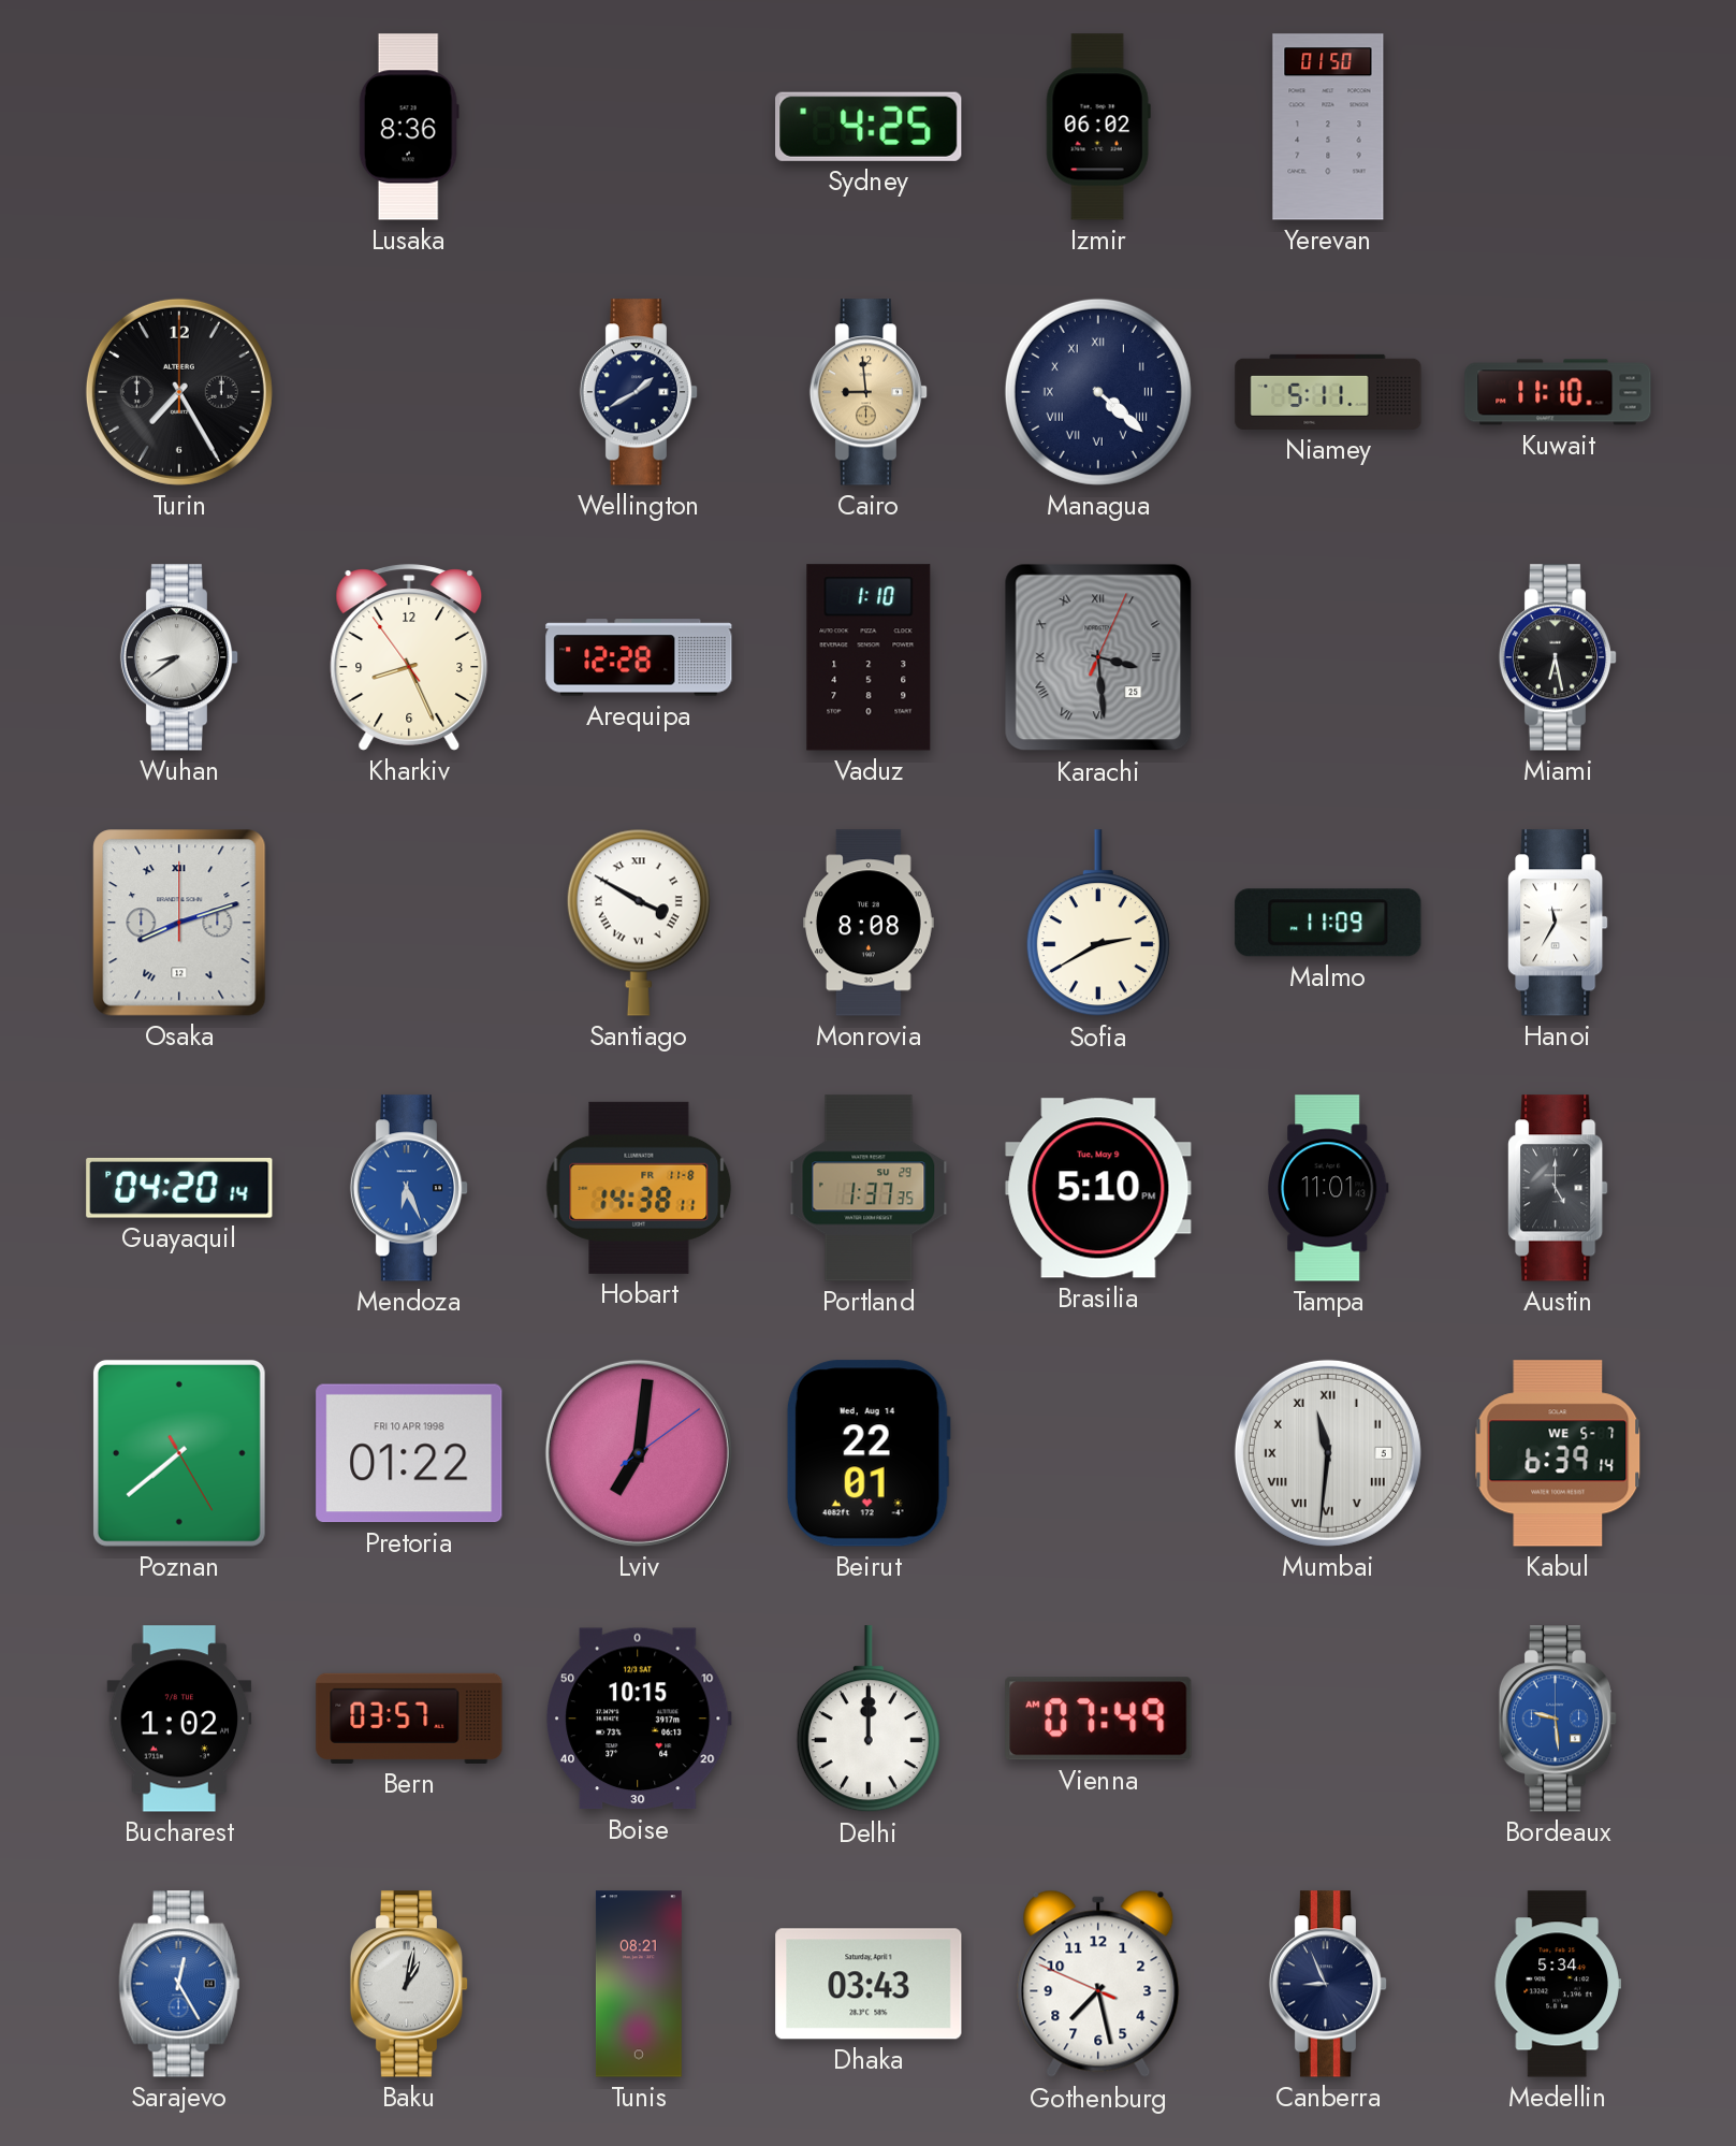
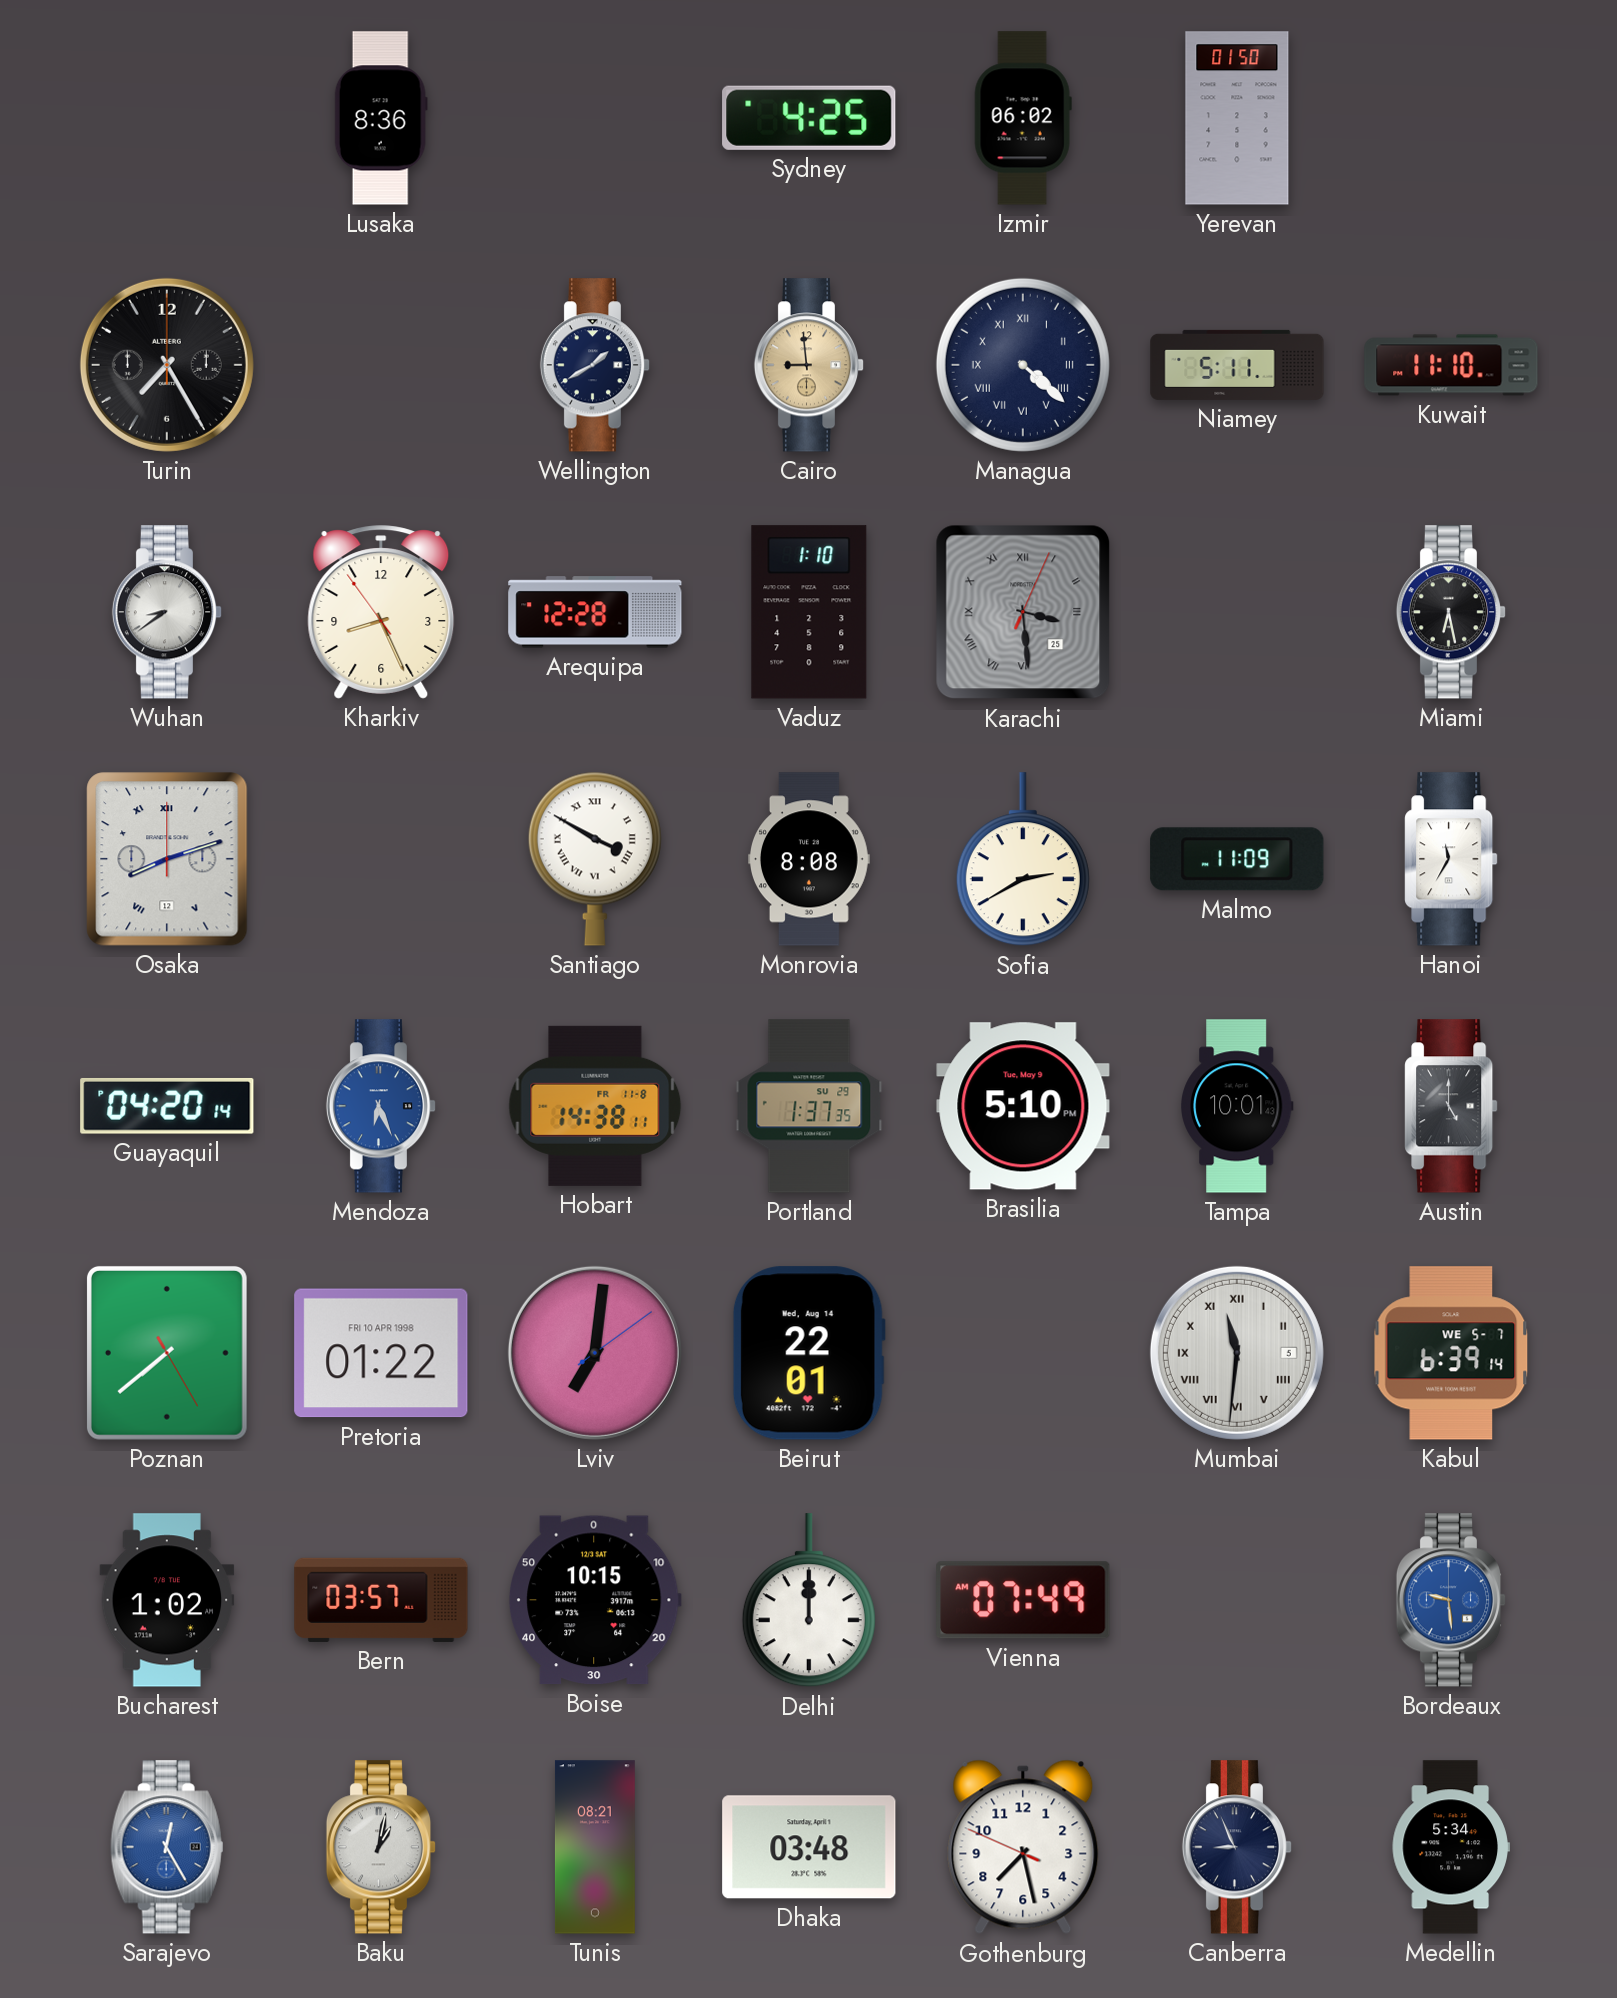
Tampa: 11:01 -> 10:01 (1238, 1106)
Dhaka: 03:43 -> 03:48 (809, 1847)
